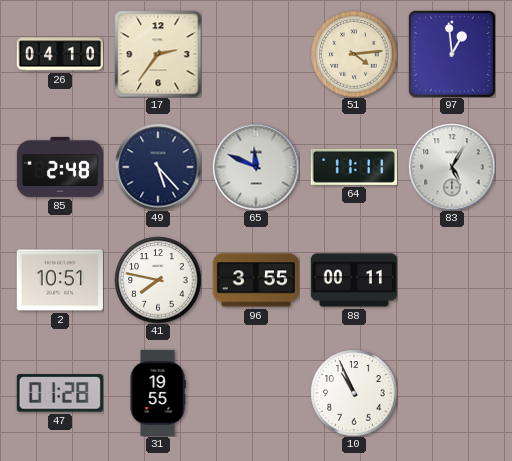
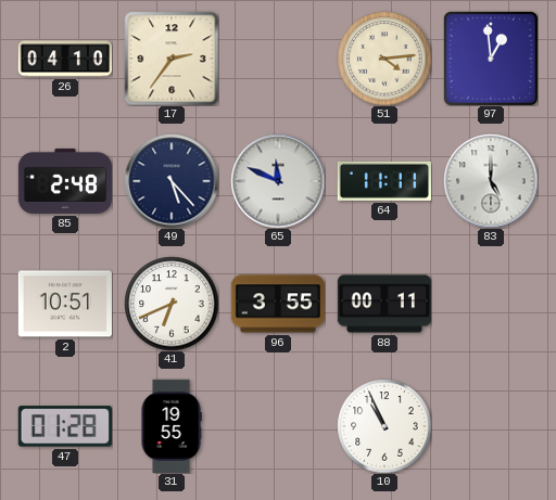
83: 5:05 -> 5:00 (491, 181)
41: 7:47 -> 6:41 (172, 304)
